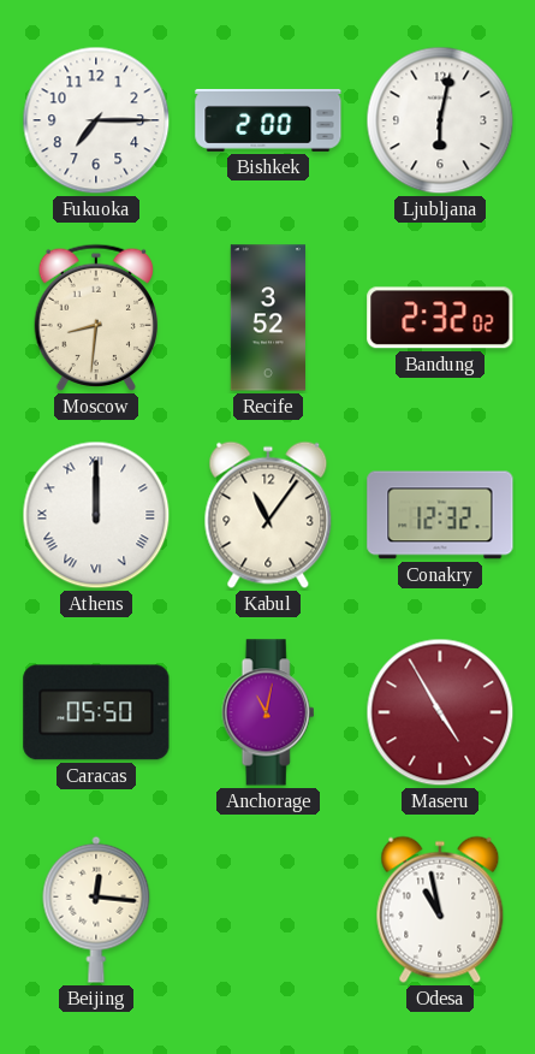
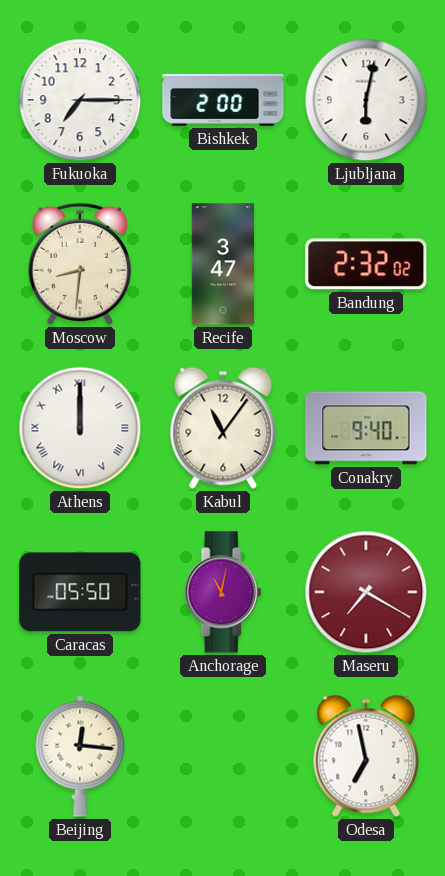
Recife: 3:52 -> 3:47 (222, 264)
Conakry: 12:32 -> 9:40 (366, 428)
Maseru: 4:55 -> 7:20 (366, 592)
Odesa: 10:58 -> 6:58 (366, 756)
